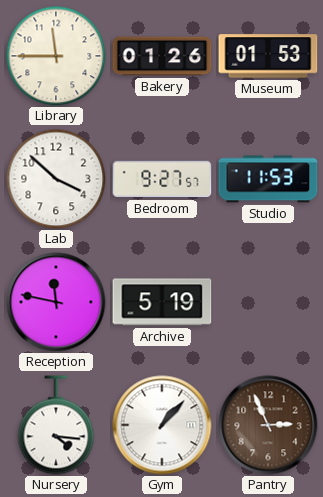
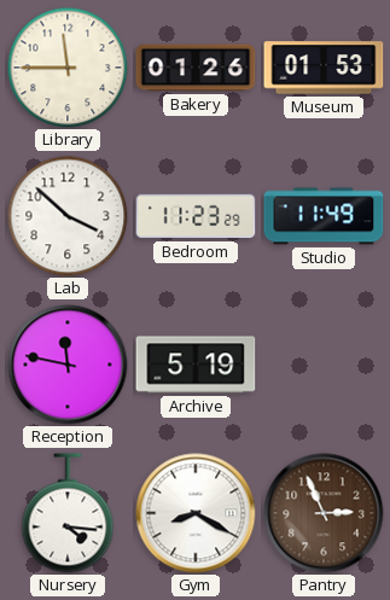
Bedroom: 9:27 -> 11:23 (196, 216)
Studio: 11:53 -> 11:49 (324, 216)
Gym: 1:07 -> 8:20 (196, 513)
